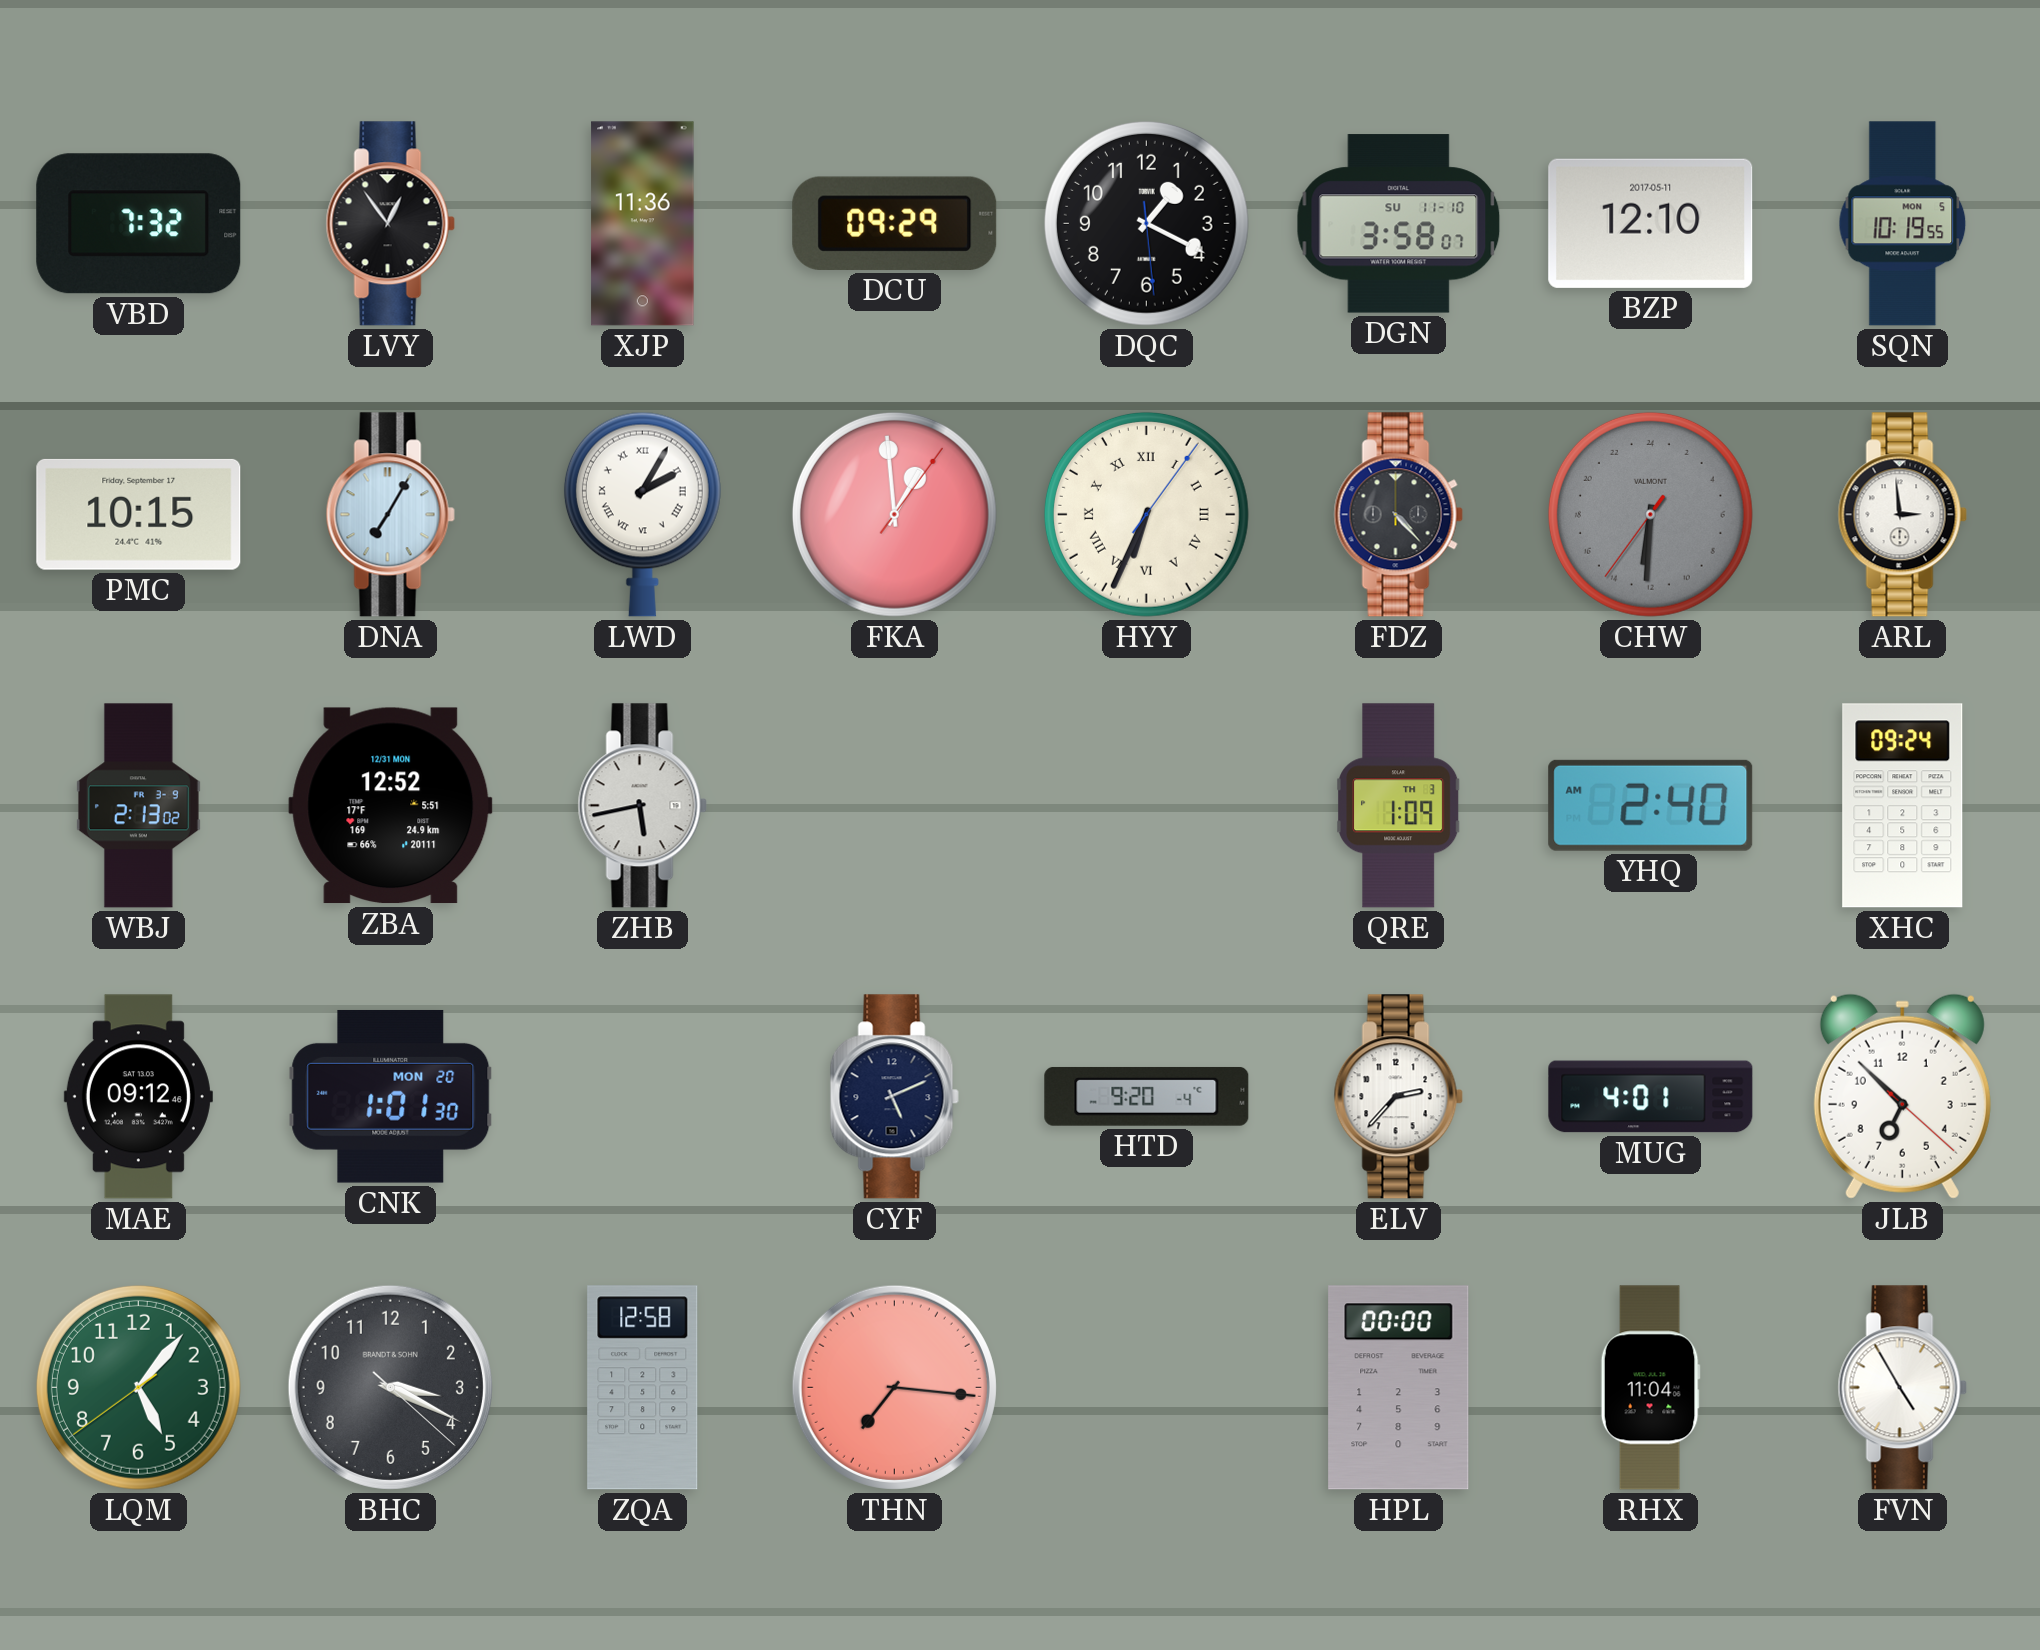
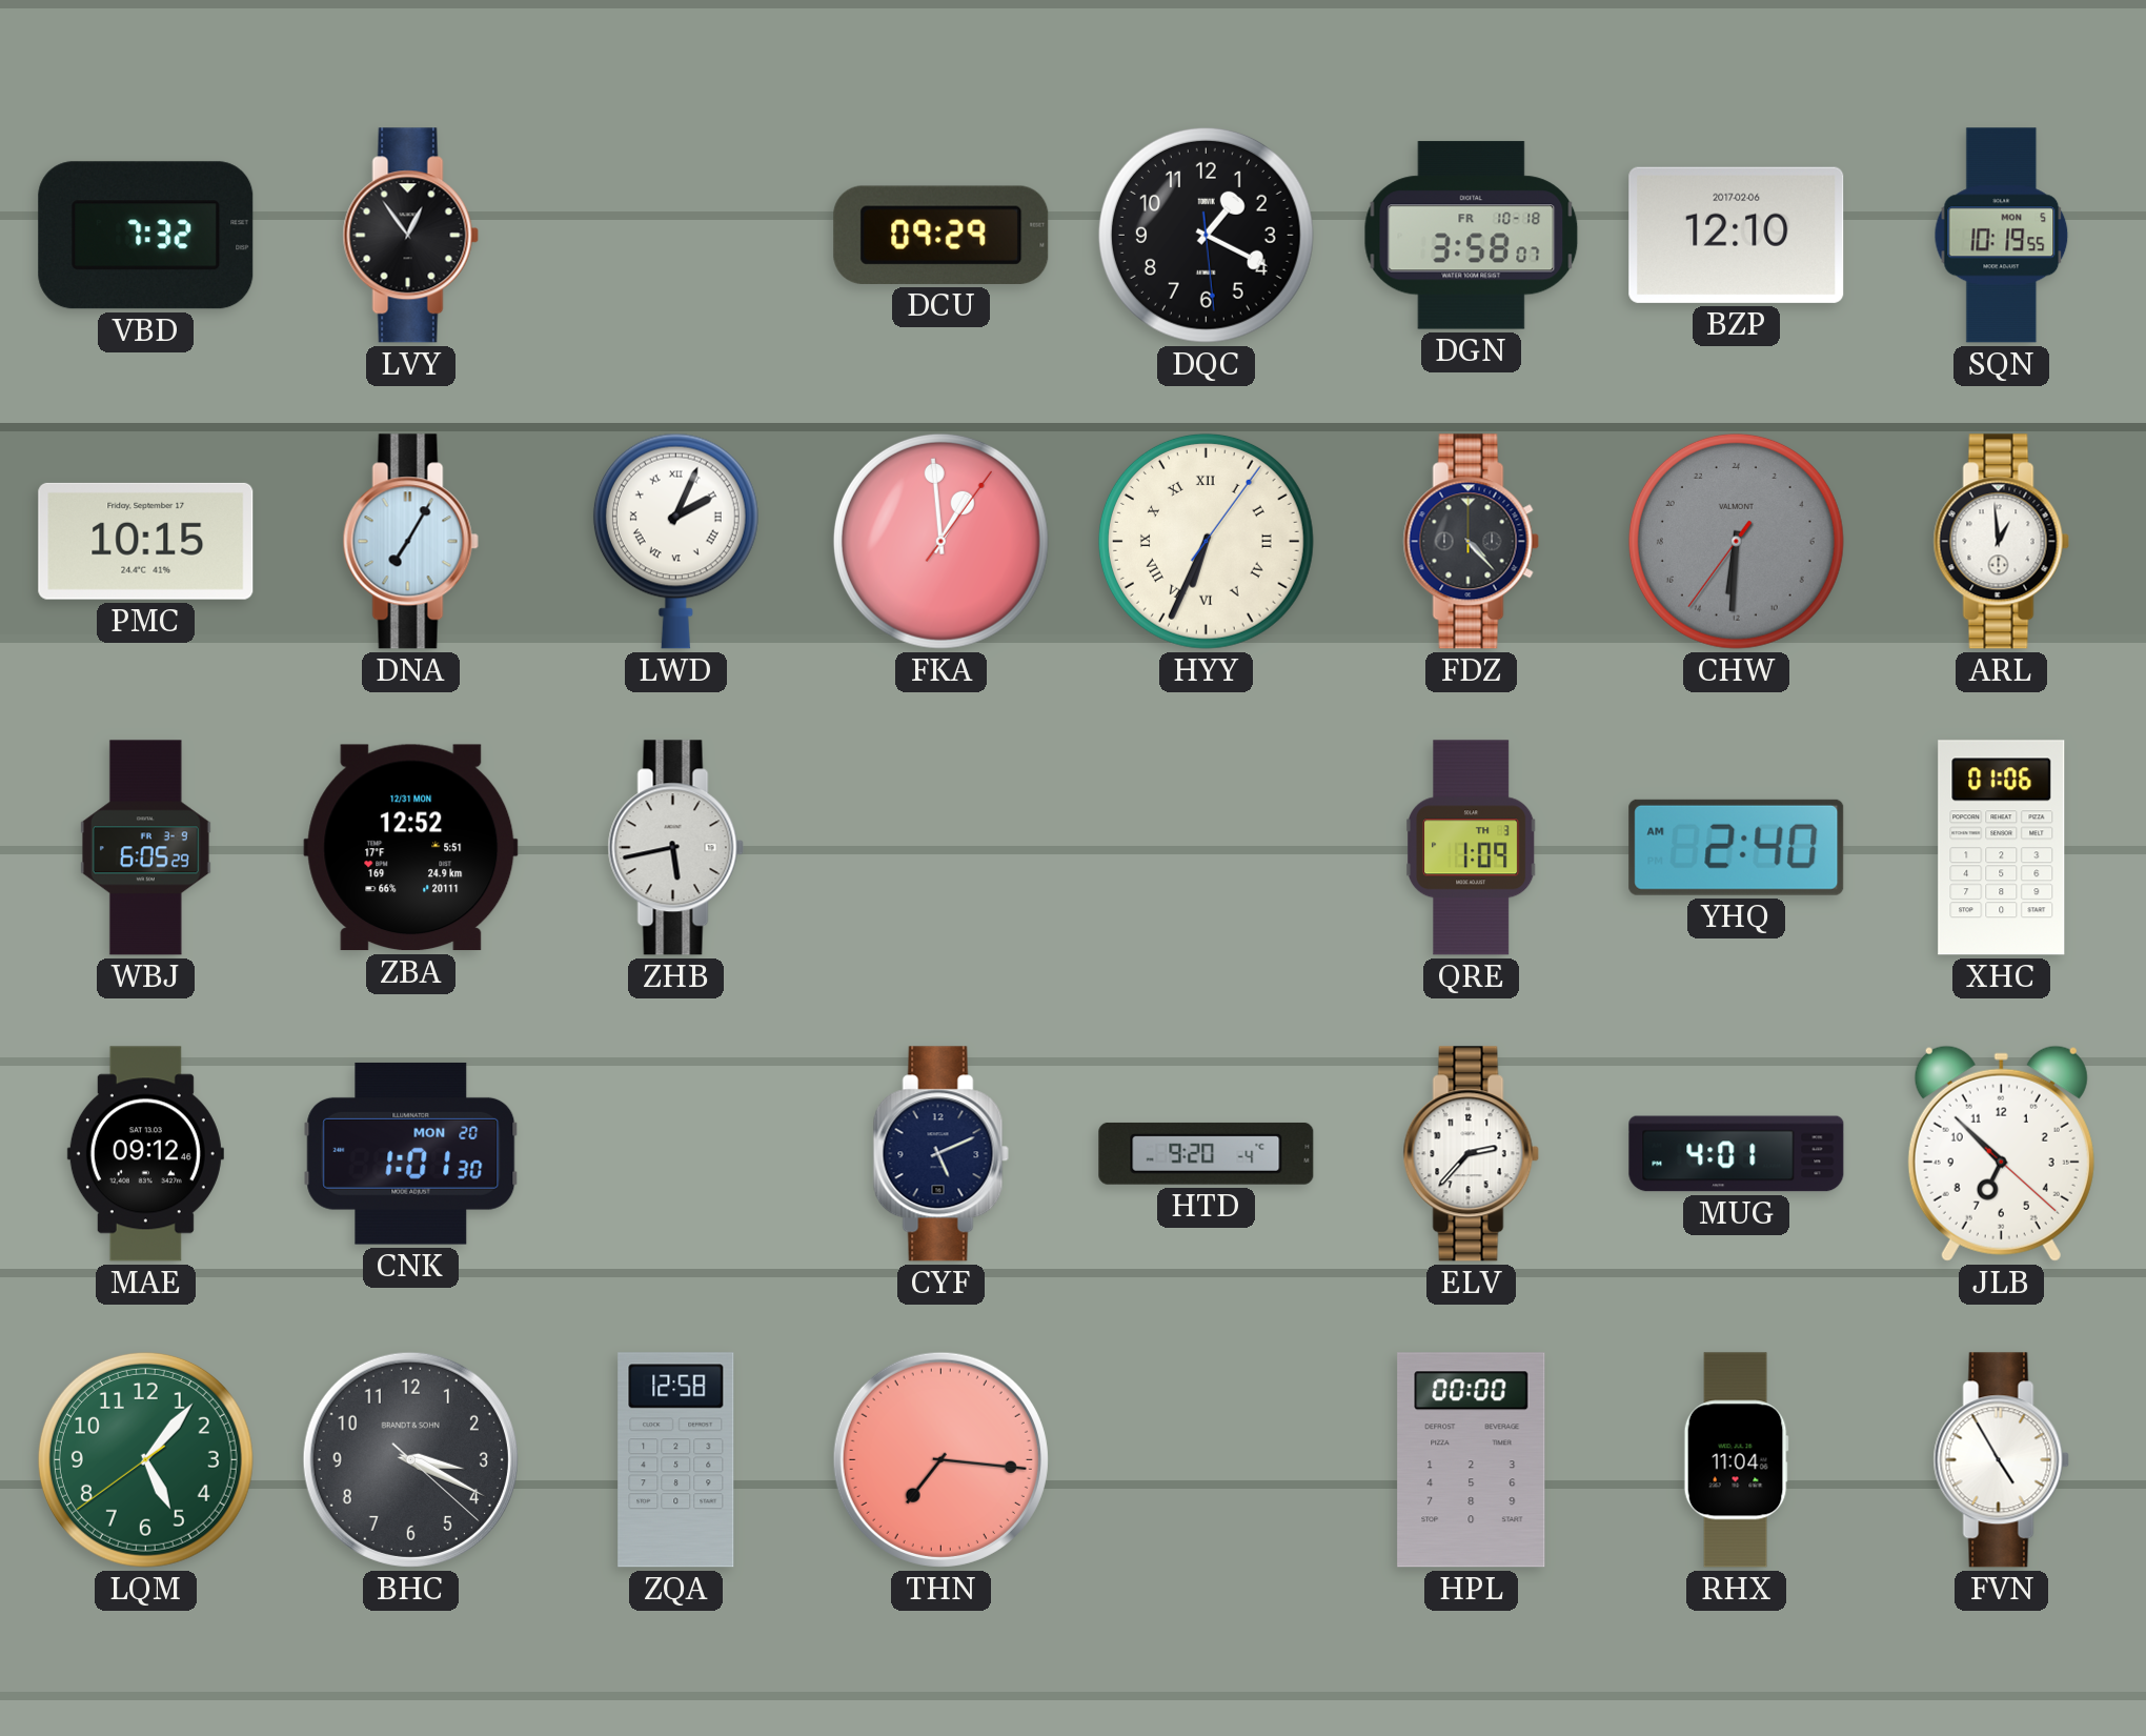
XJP: 11:36 -> none (643, 224)
DGN date: SU 11-10 -> FR 10-18 (1472, 236)
BZP date: 2017-05-11 -> 2017-02-06 (1737, 235)
LWD: 2:05 -> 2:04 (675, 541)
ARL: 2:59 -> 12:59 (2001, 542)
WBJ: 2:13 -> 6:05 (145, 848)
XHC: 09:24 -> 01:06 (2002, 848)
